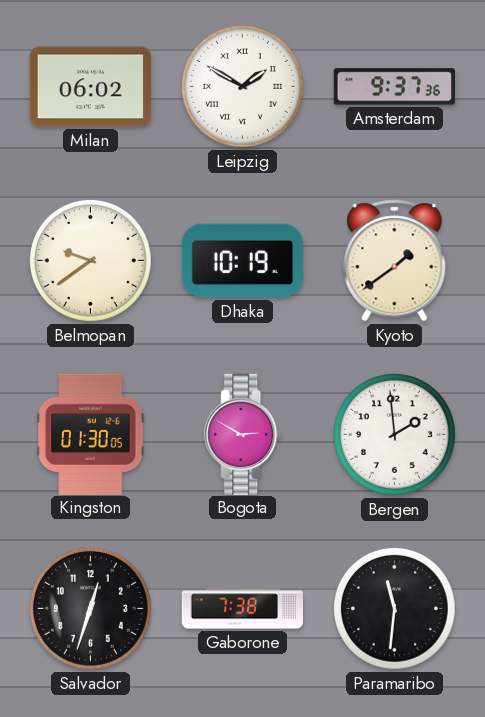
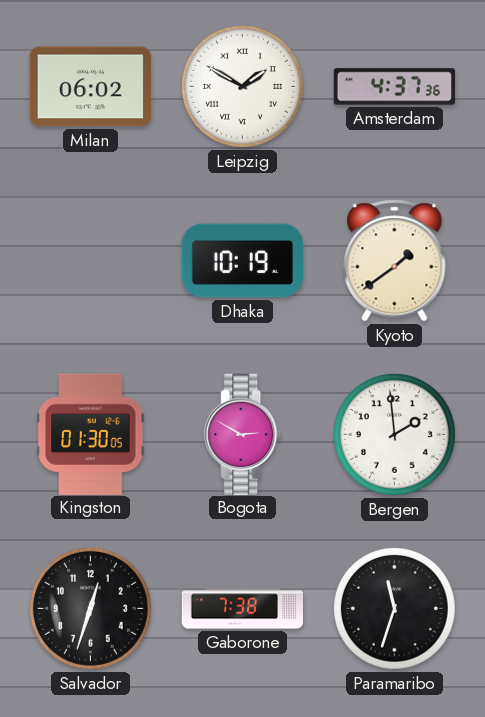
Amsterdam: 9:37 -> 4:37 (394, 87)
Belmopan: 9:39 -> none (90, 260)
Paramaribo: 11:31 -> 11:33 (394, 608)
